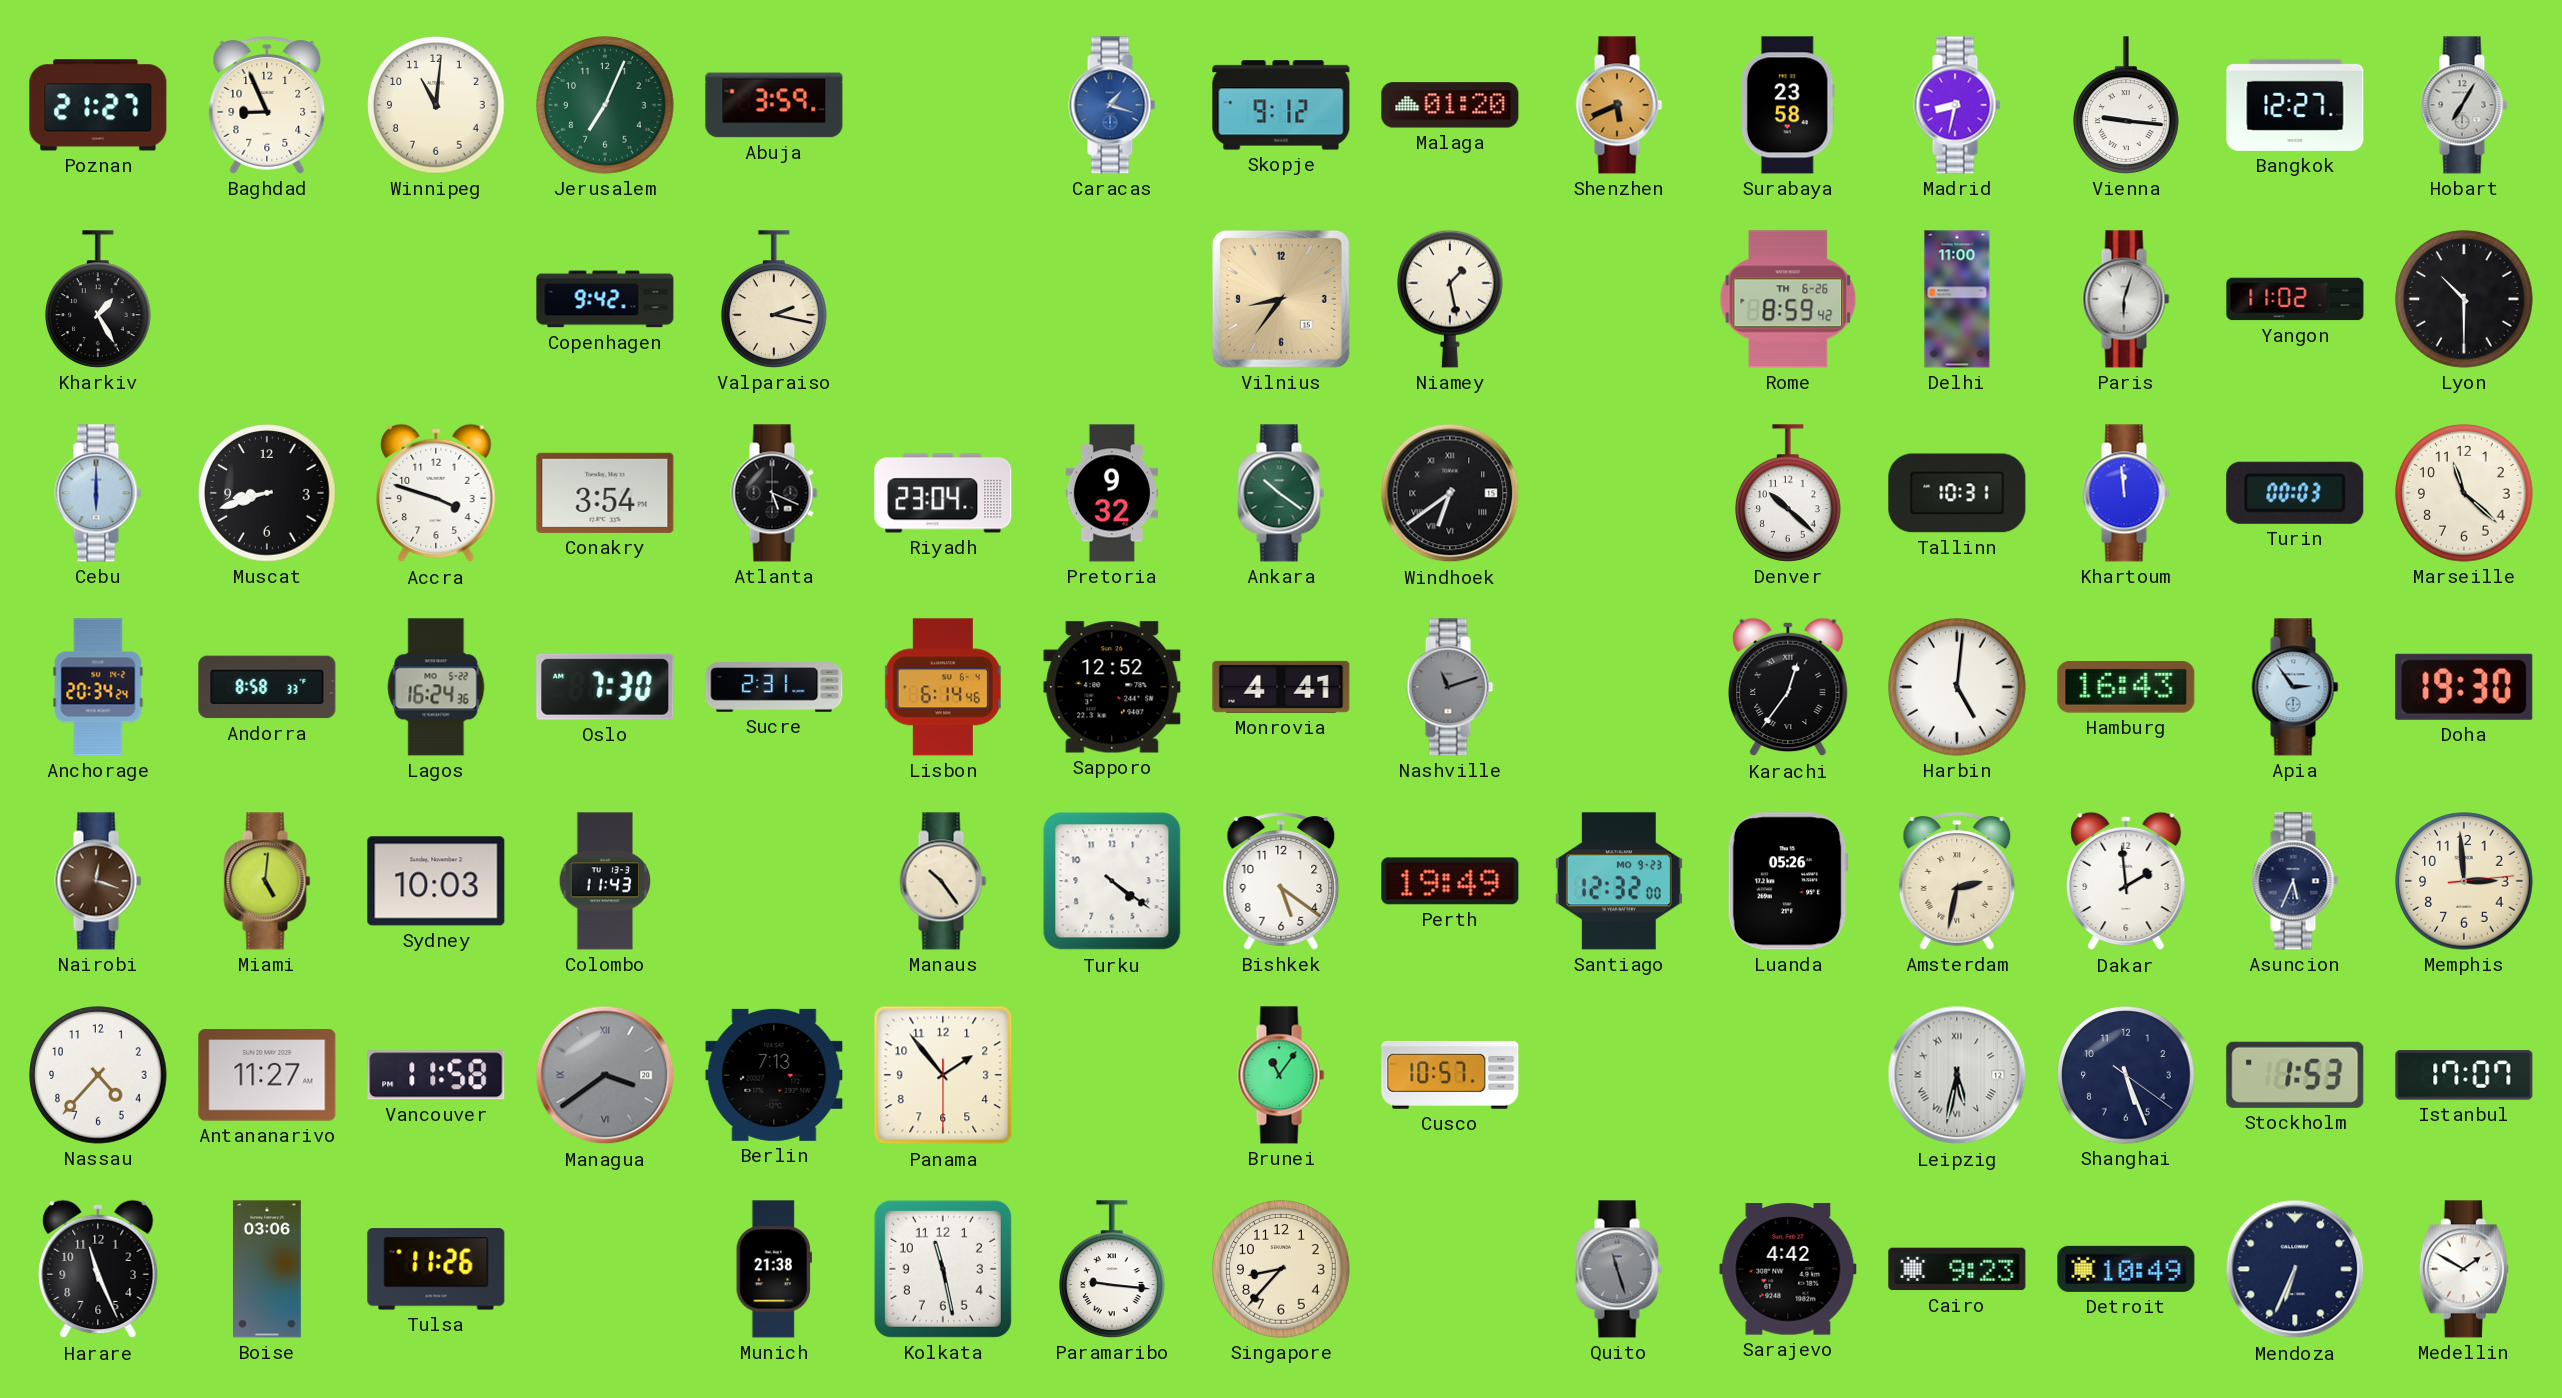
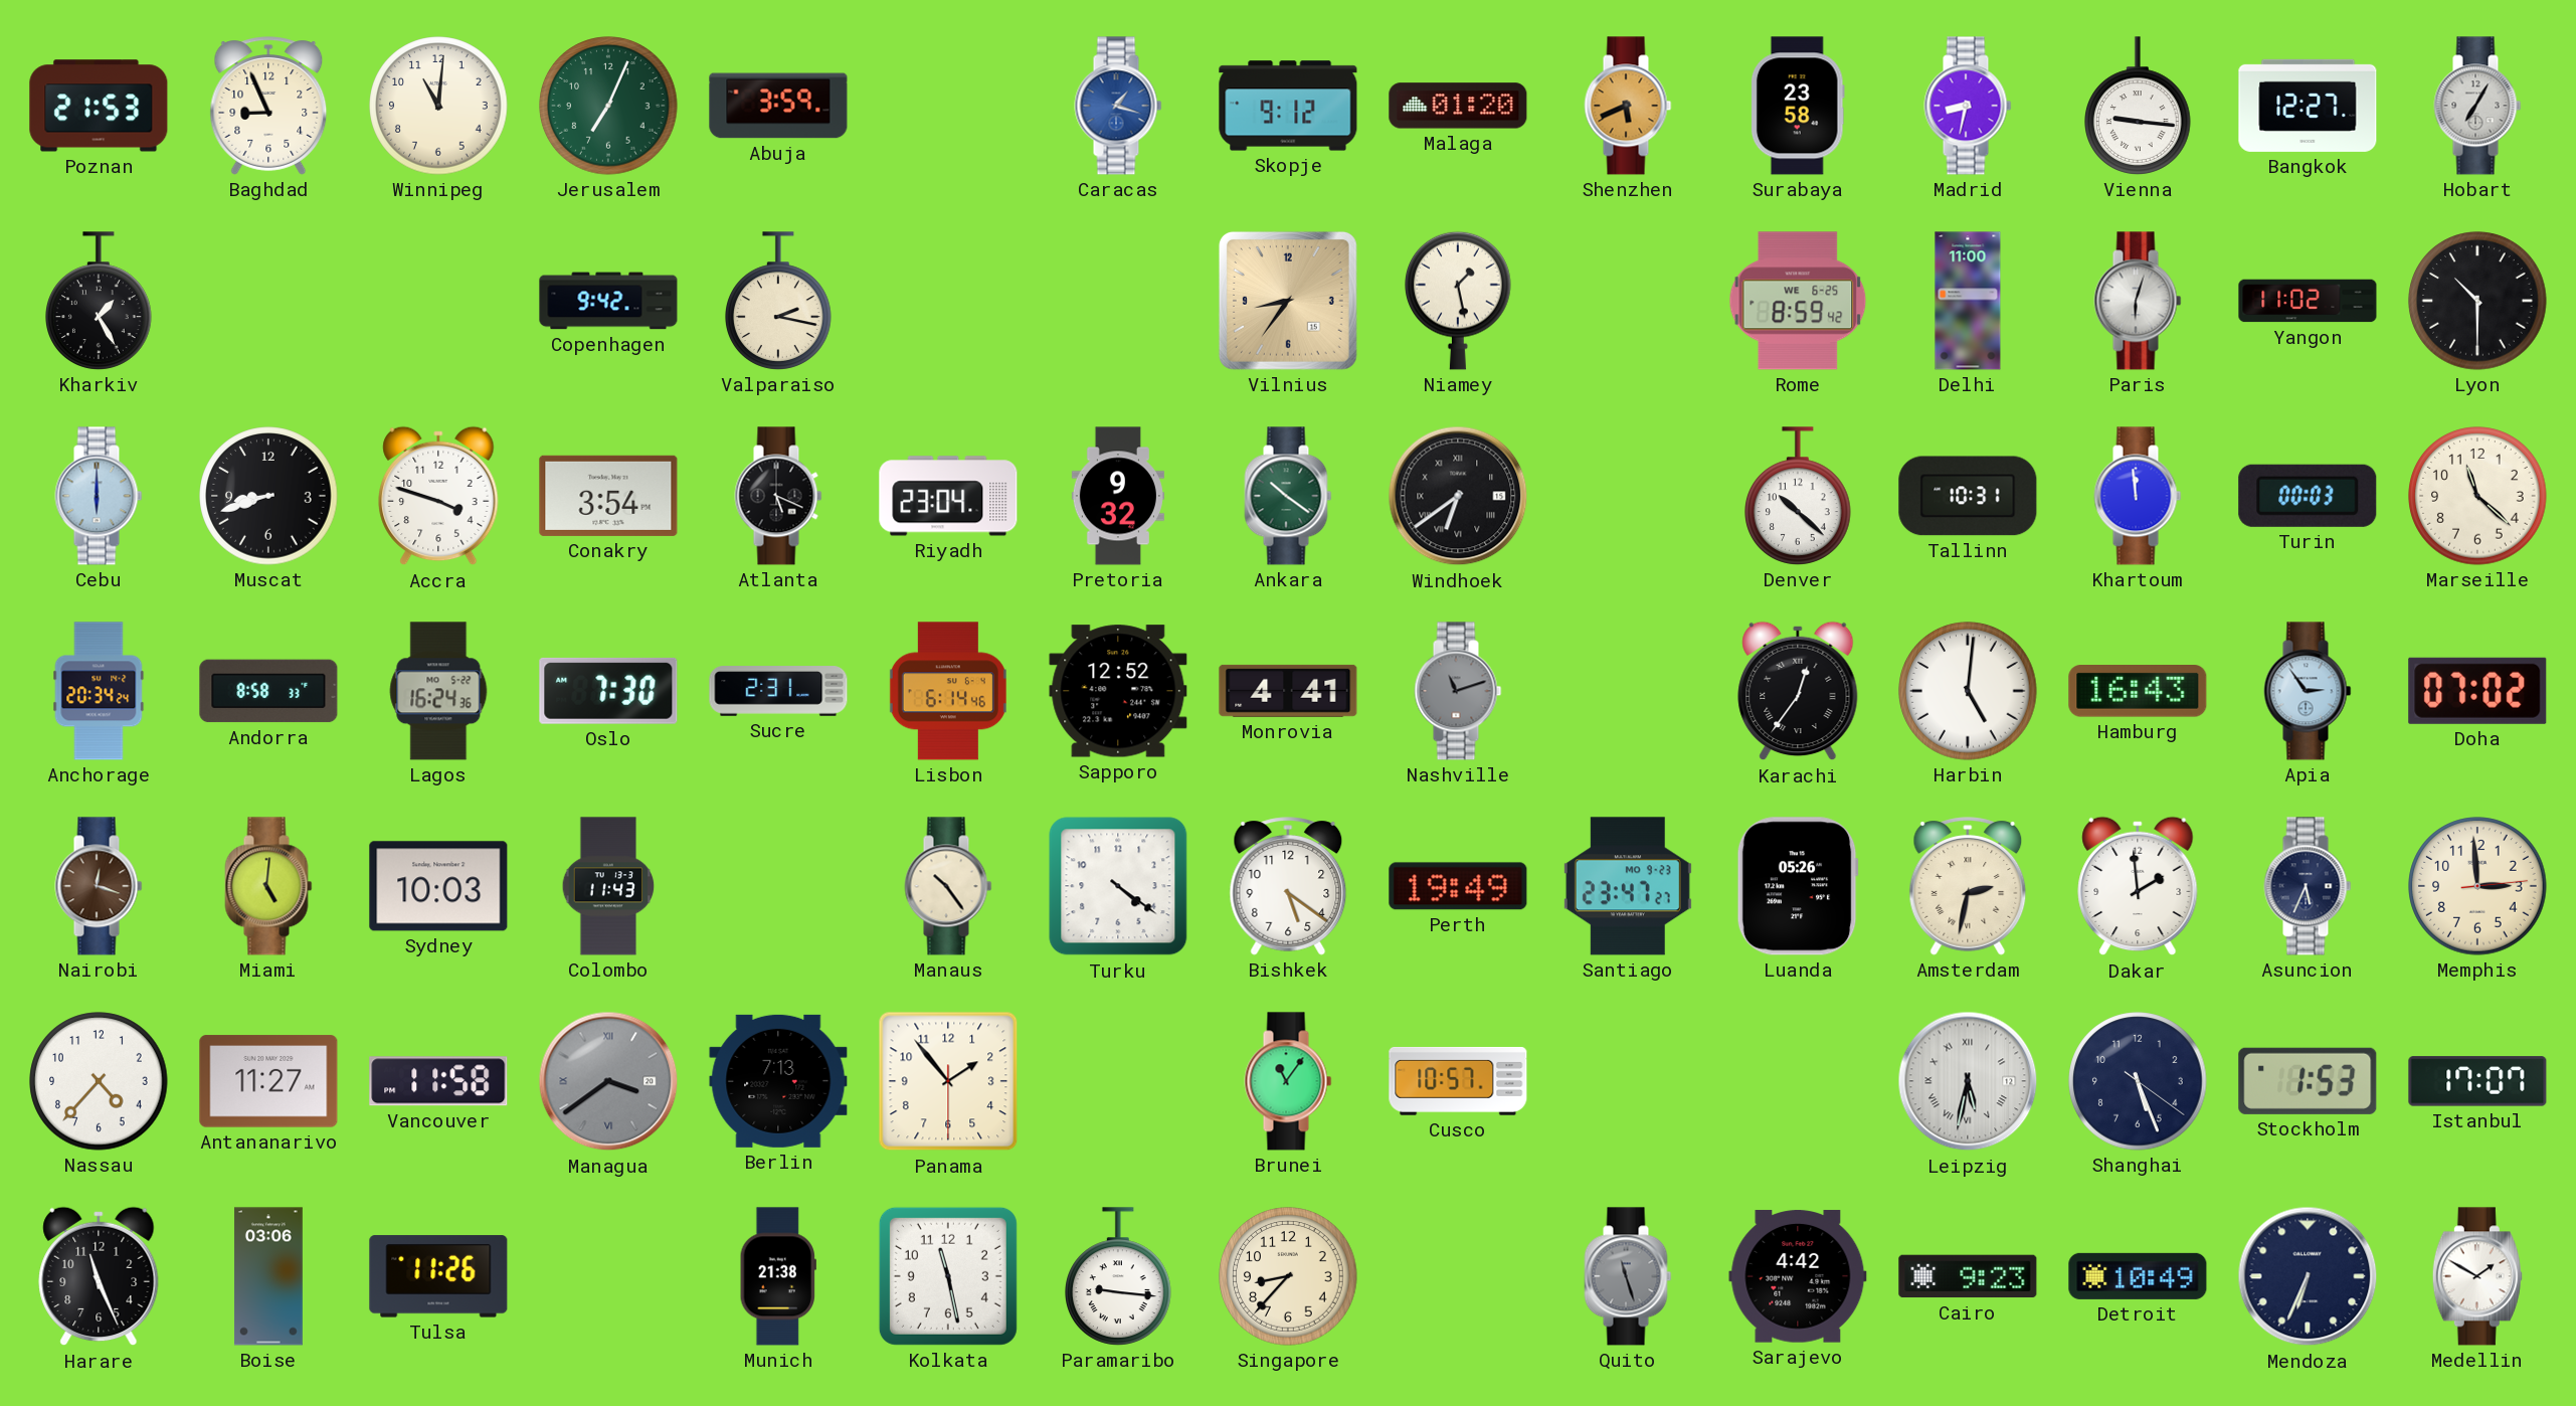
Poznan: 21:27 -> 21:53 (99, 106)
Rome date: TH 6-26 -> WE 6-25 (1798, 301)
Doha: 19:30 -> 07:02 (2477, 691)
Santiago: 12:32 -> 23:47 (1628, 886)
